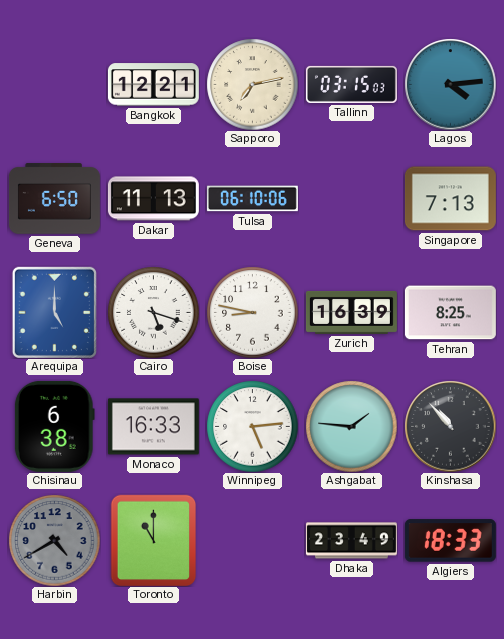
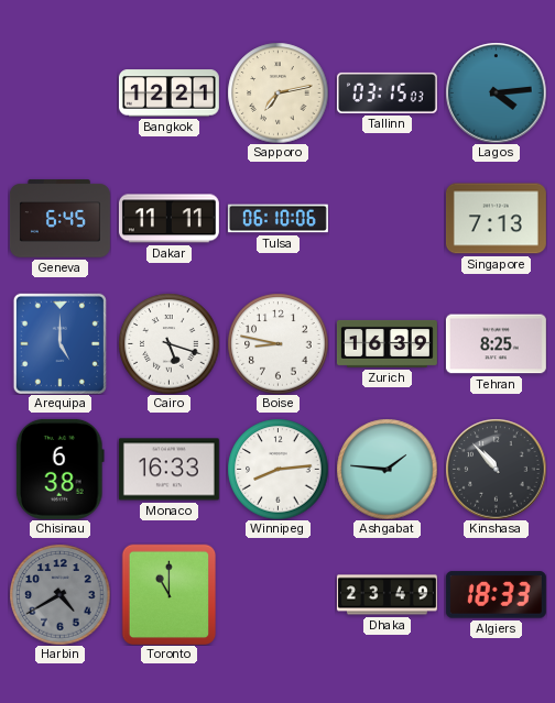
Geneva: 6:50 -> 6:45 (59, 219)
Dakar: 11:13 -> 11:11 (168, 219)
Winnipeg: 5:14 -> 8:14 (277, 469)
